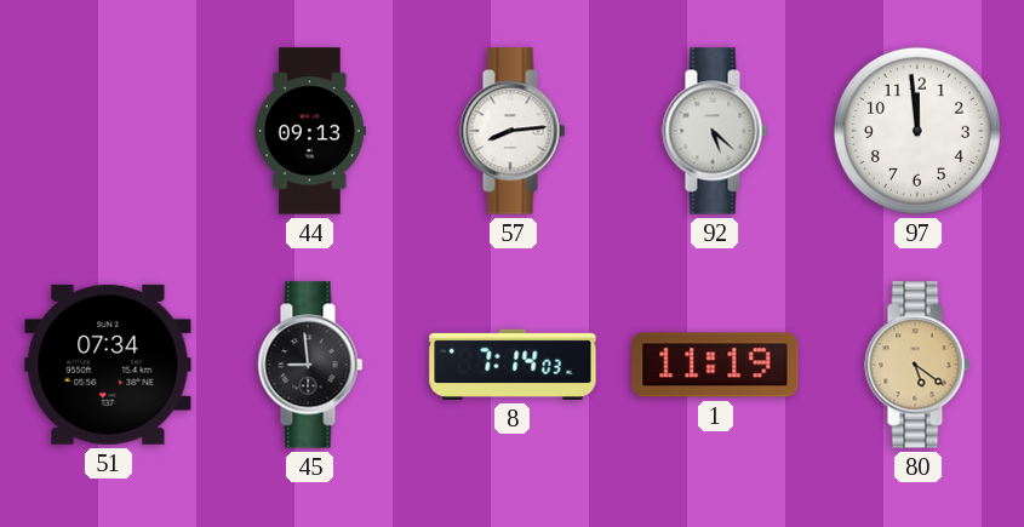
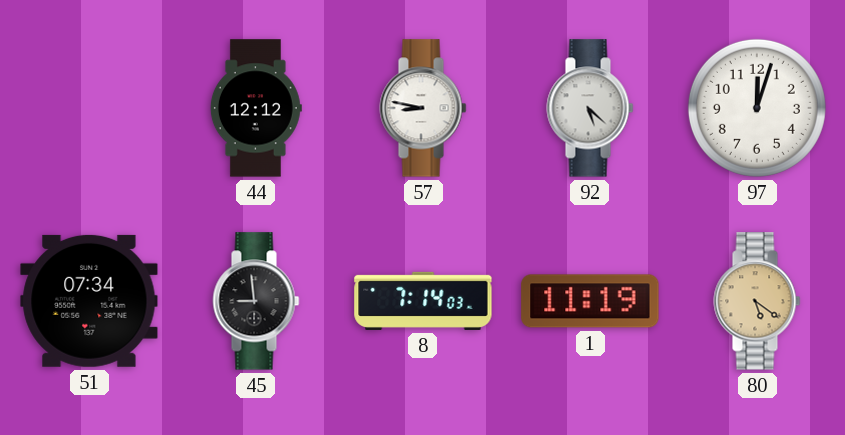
44: 09:13 -> 12:12 (256, 108)
57: 8:14 -> 8:47 (423, 108)
97: 11:59 -> 12:03 (757, 108)
